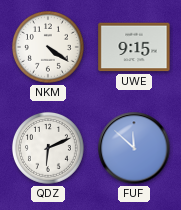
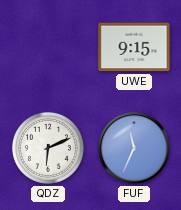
NKM: 4:21 -> none (48, 47)
FUF: 11:52 -> 11:34 (134, 148)
